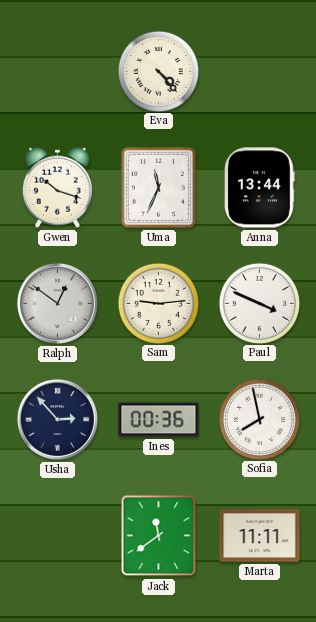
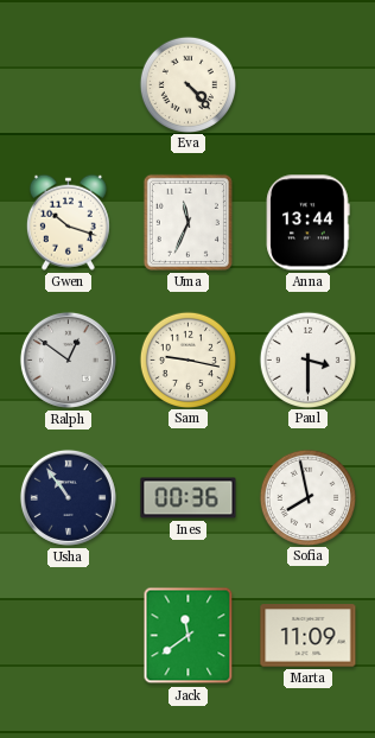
Sam: 9:14 -> 9:17 (188, 360)
Paul: 3:49 -> 3:30 (307, 360)
Usha: 2:53 -> 10:54 (68, 497)
Marta: 11:11 -> 11:09 (309, 636)
